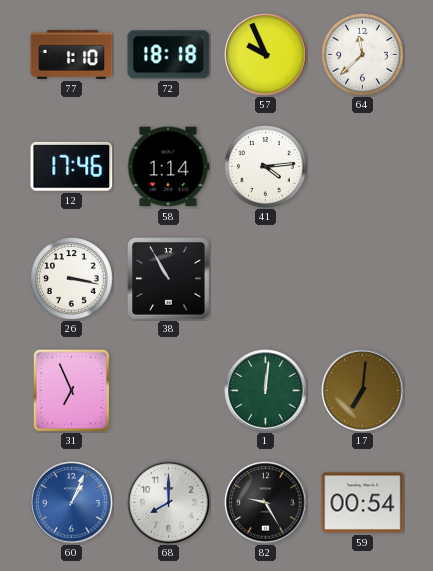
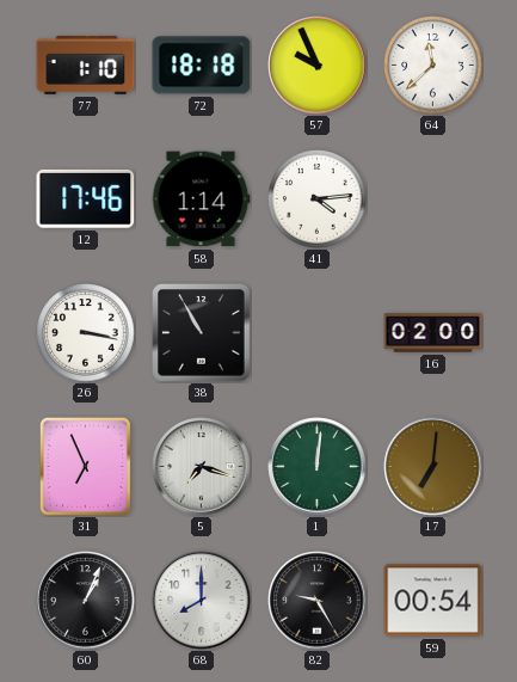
16: none -> 02:00 (433, 333)
5: none -> 7:18 (202, 467)
60 dial: blue -> black (86, 601)
